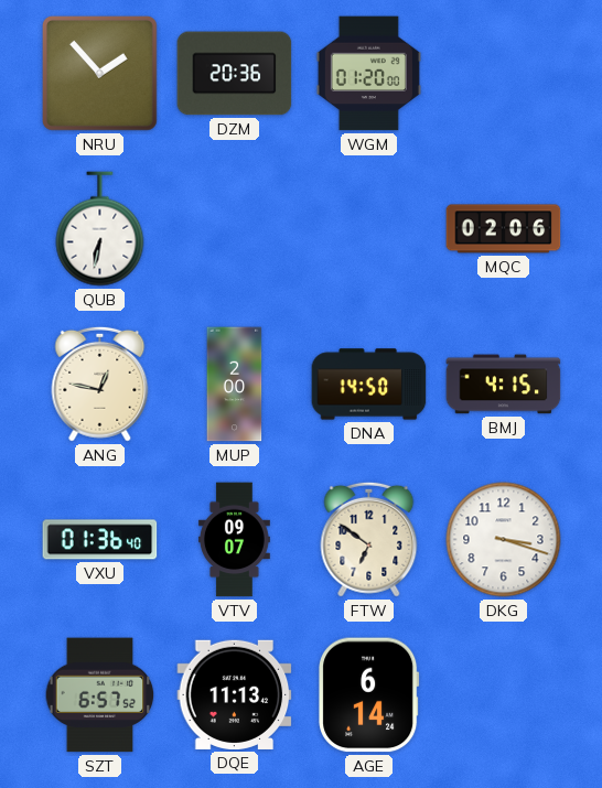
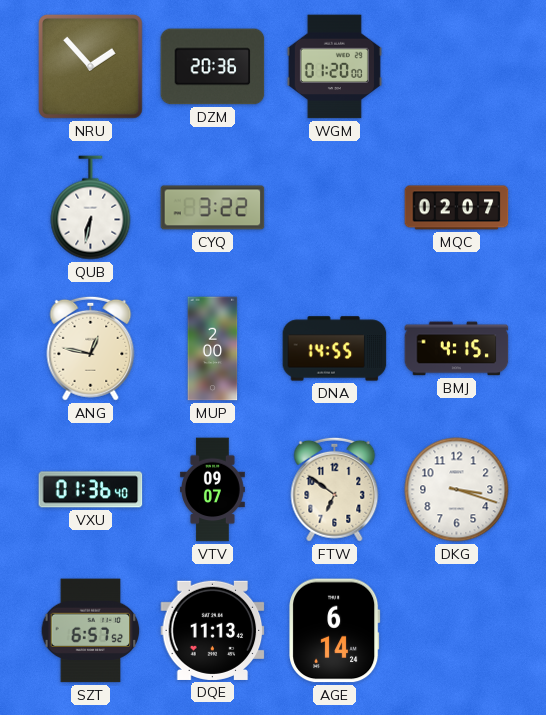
CYQ: none -> 3:22 (213, 208)
MQC: 02:06 -> 02:07 (457, 208)
DNA: 14:50 -> 14:55 (335, 349)
